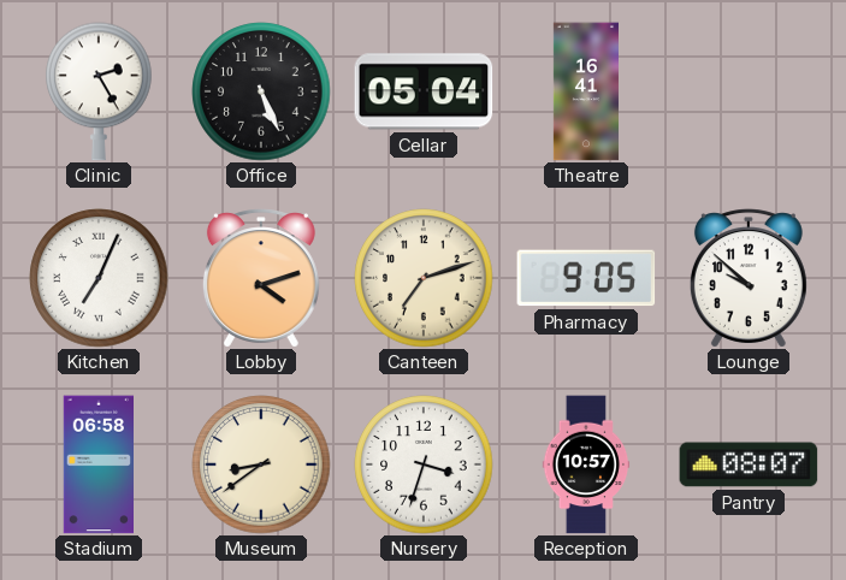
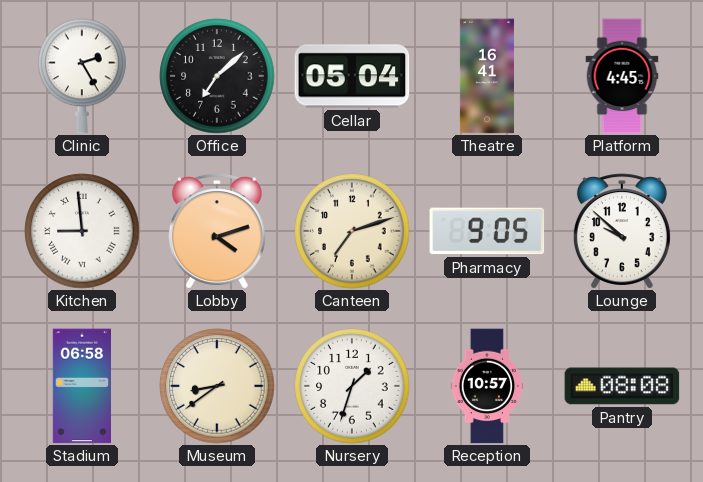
Office: 5:26 -> 7:08 (217, 76)
Platform: none -> 4:45 (622, 76)
Kitchen: 7:04 -> 8:59 (82, 231)
Nursery: 3:33 -> 1:33 (352, 386)
Pantry: 08:07 -> 08:08 (622, 386)
